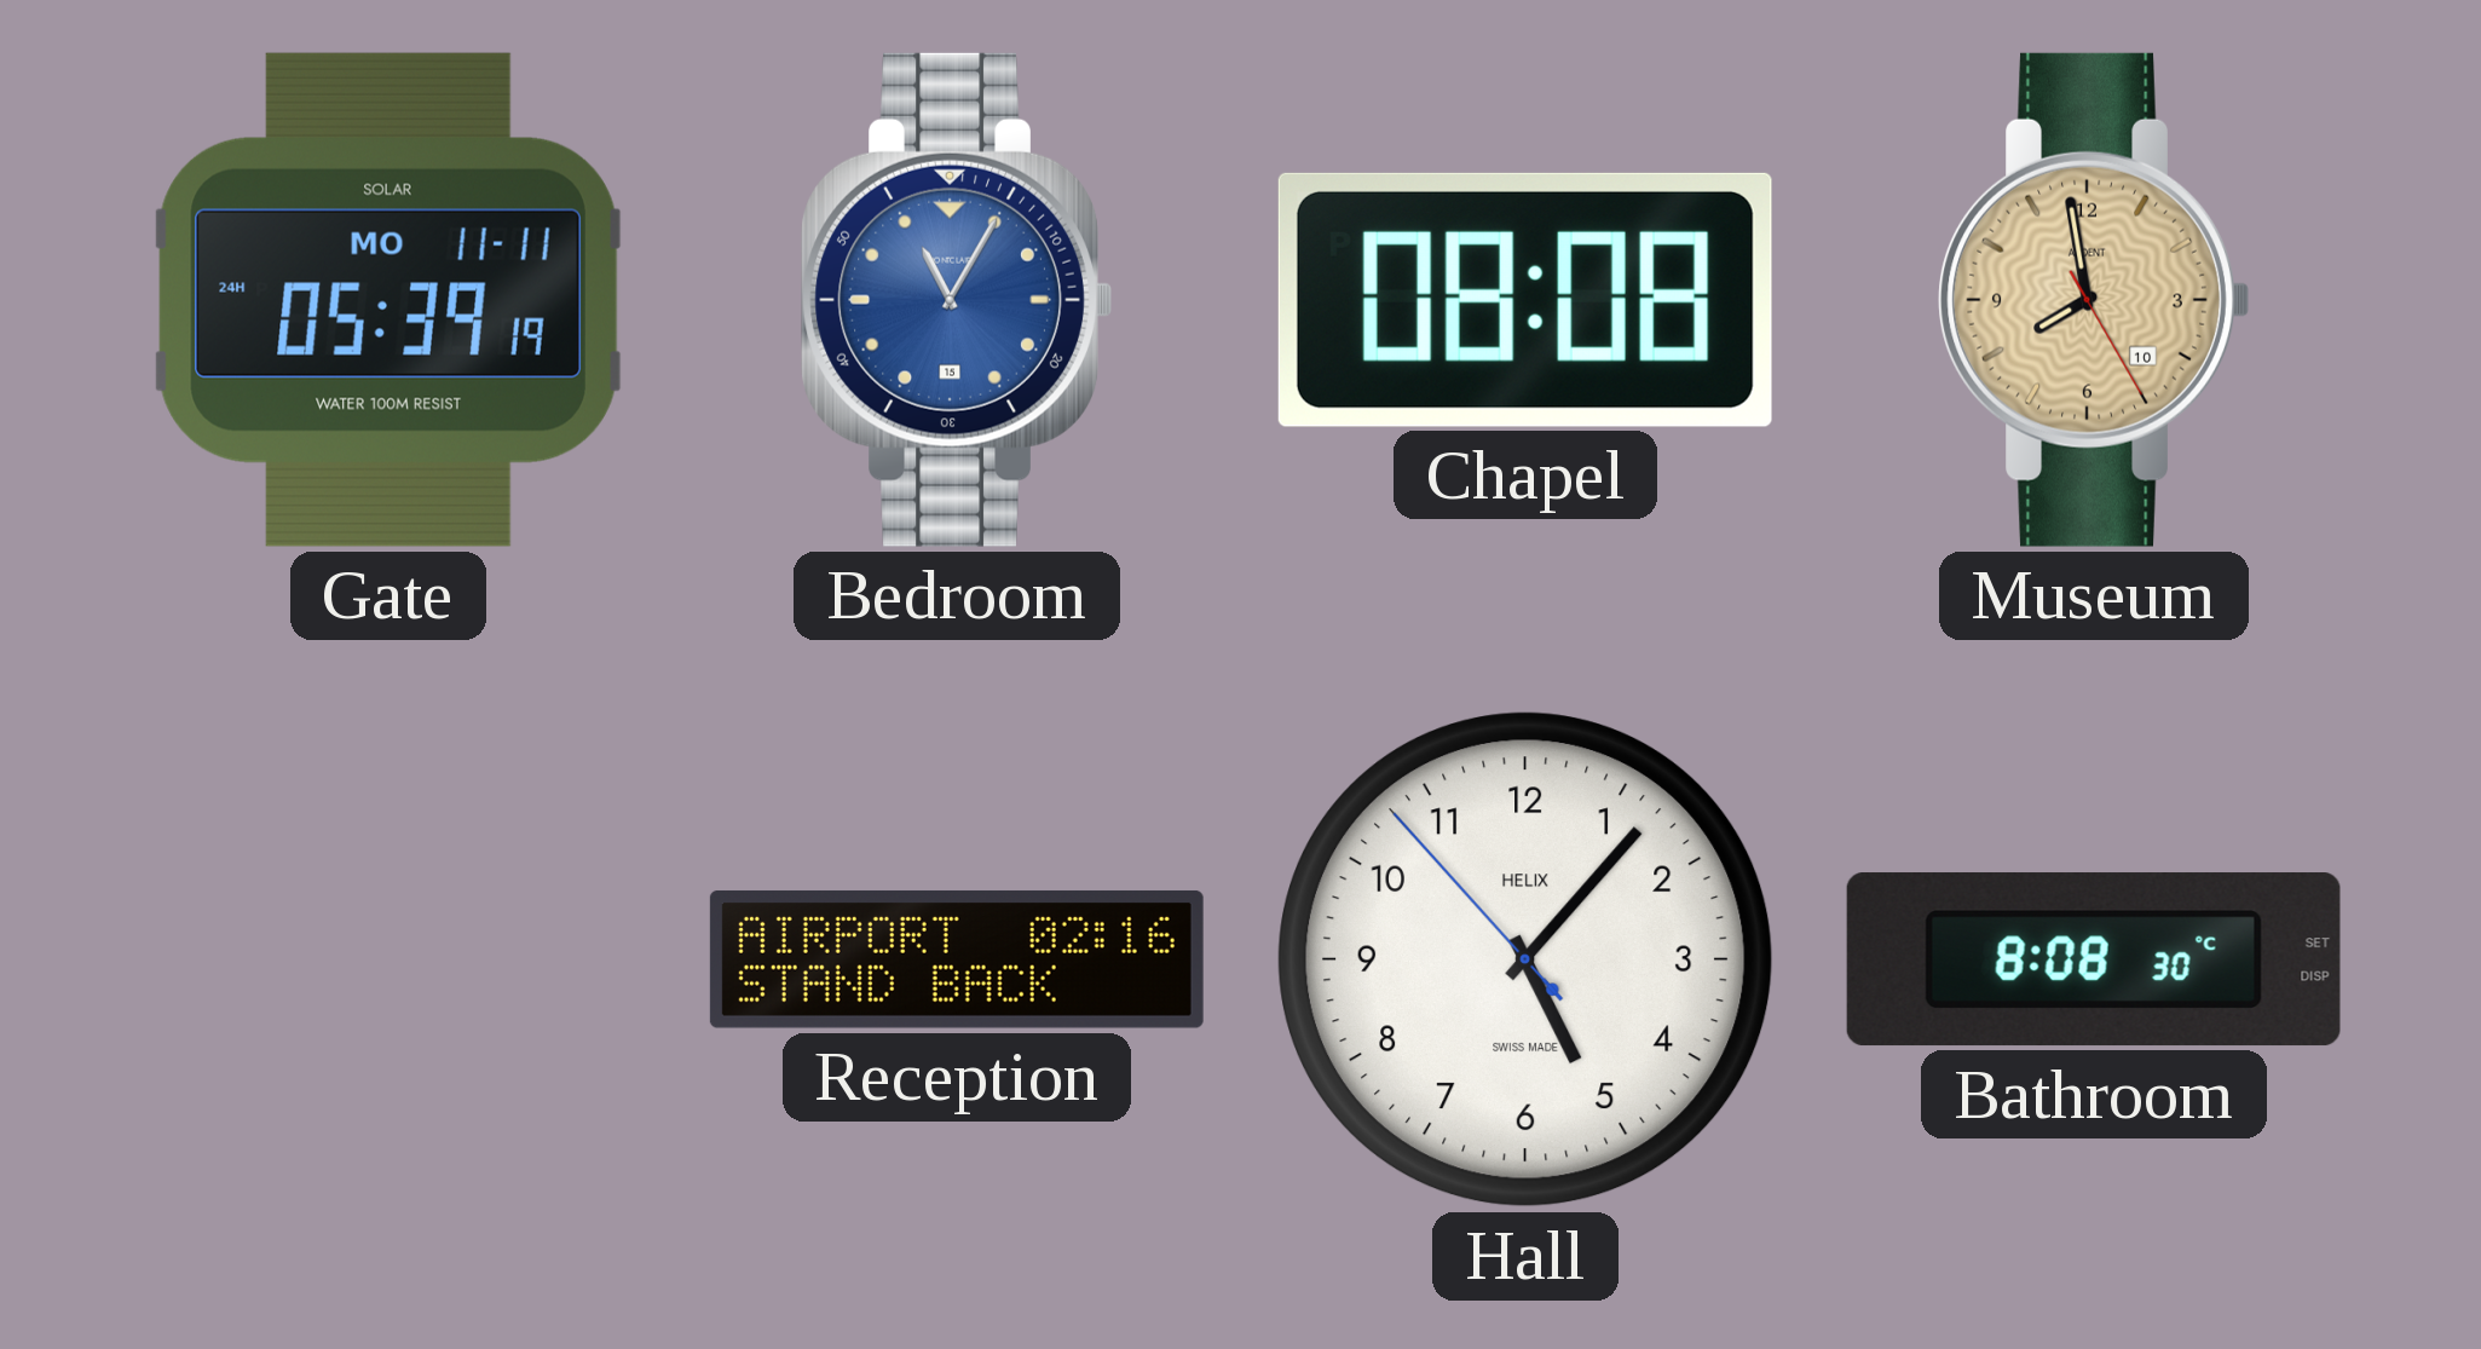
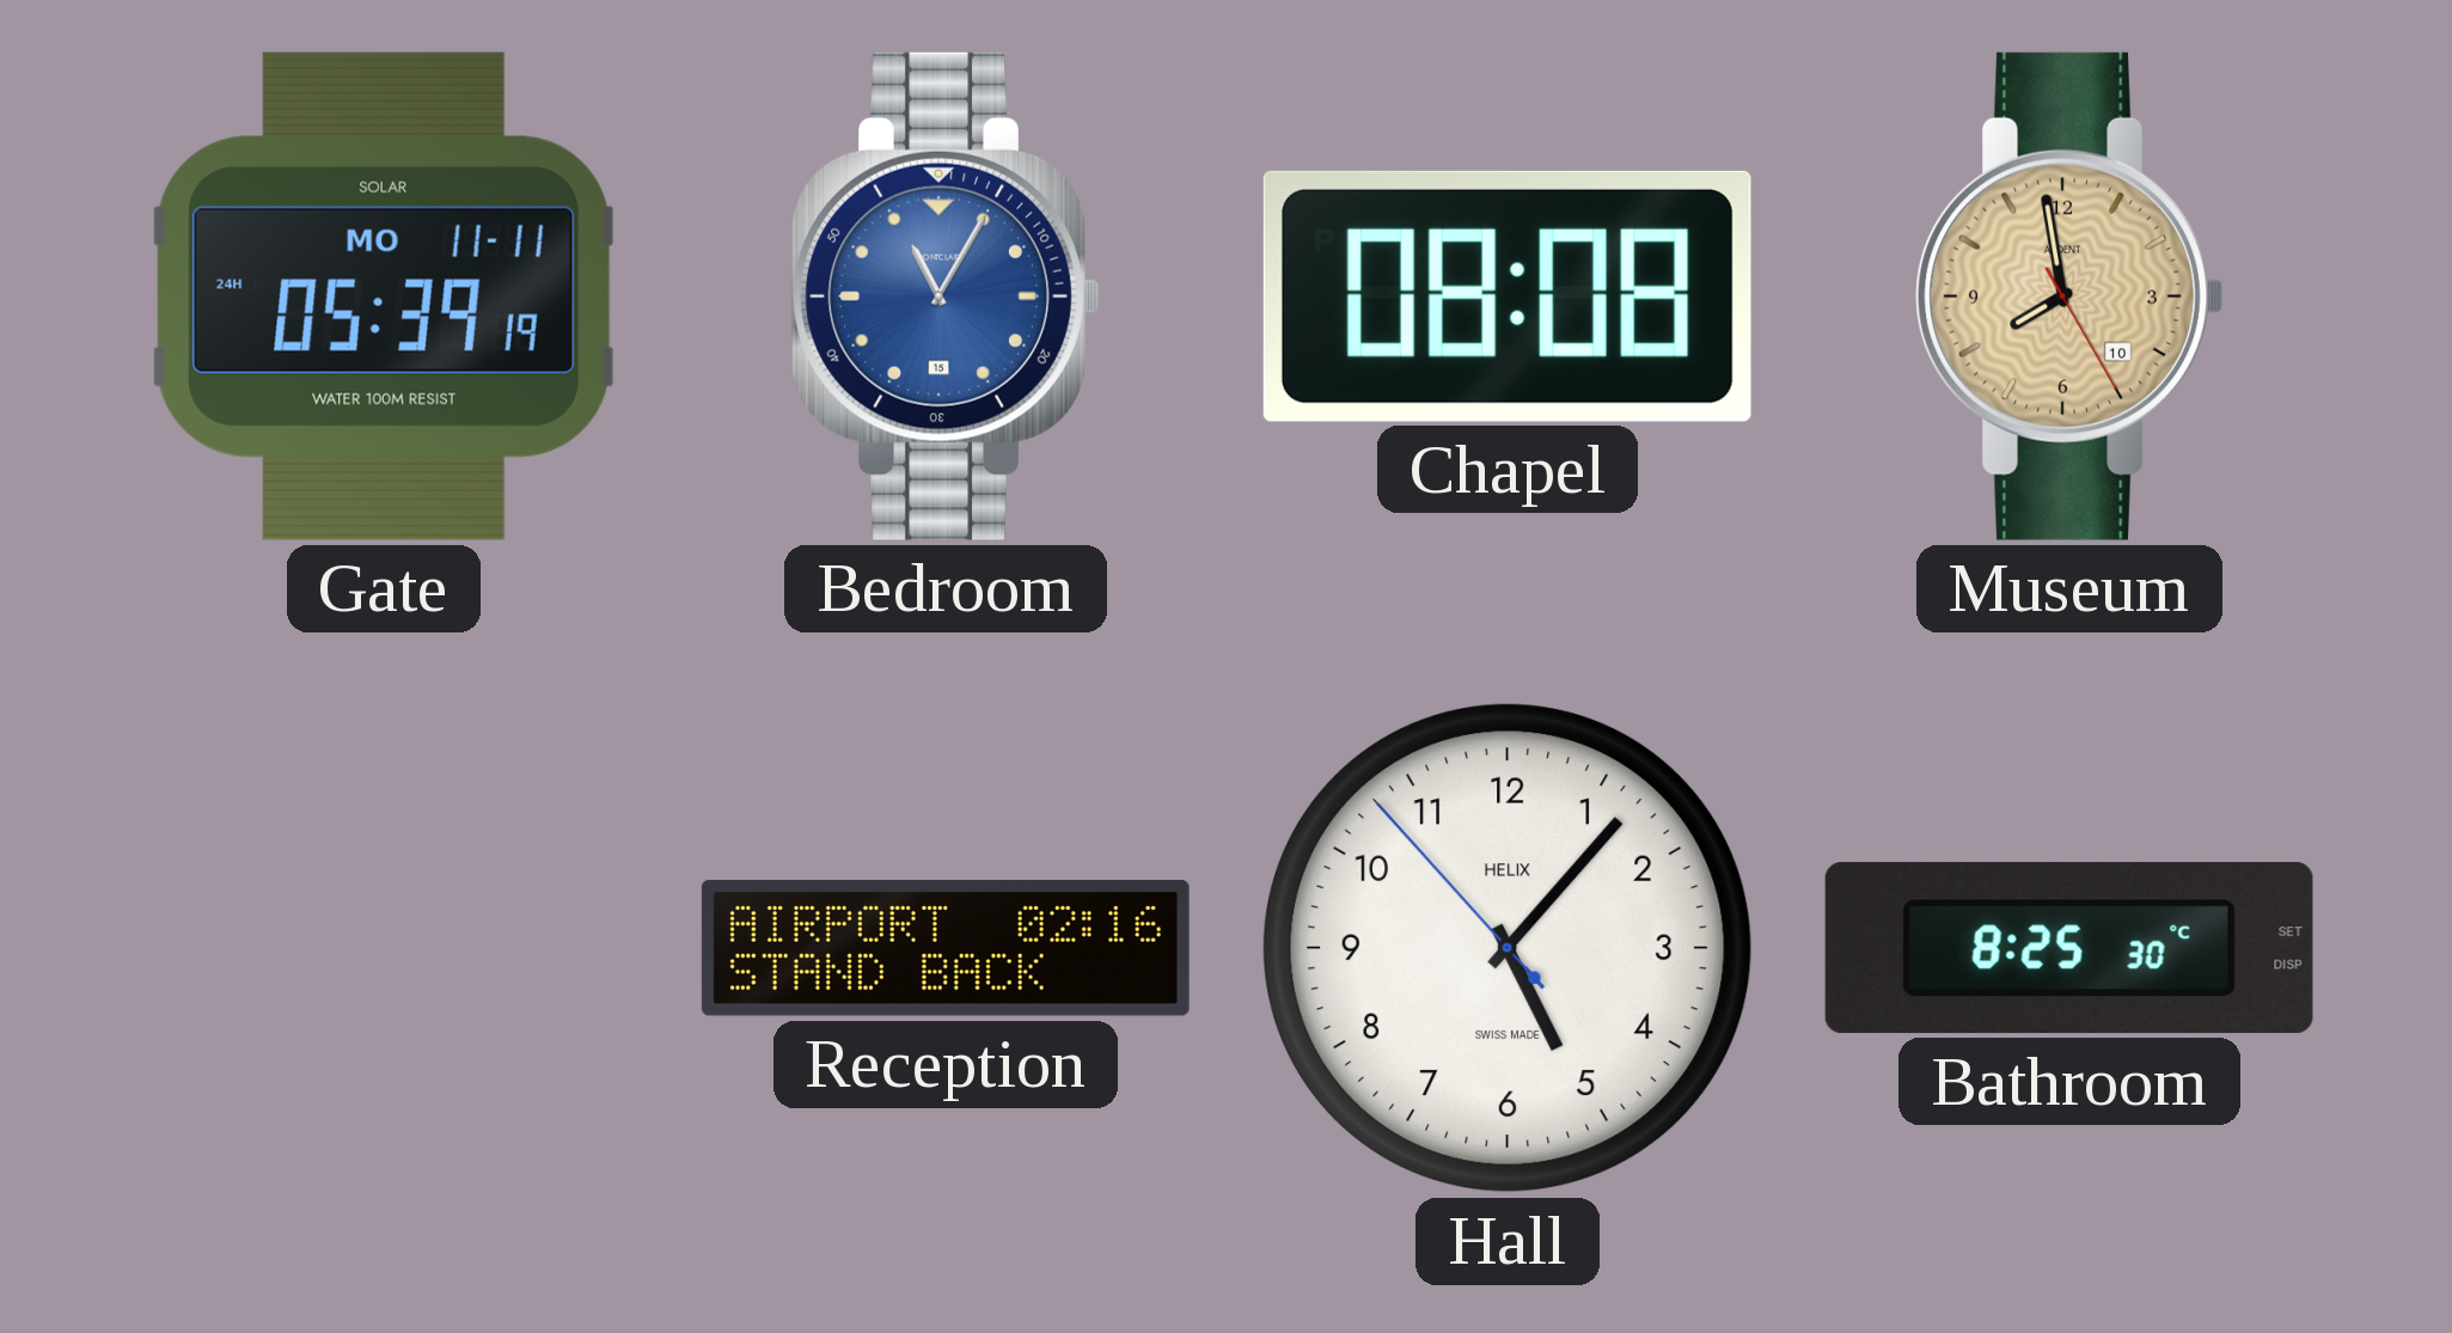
Bathroom: 8:08 -> 8:25 (2069, 948)
